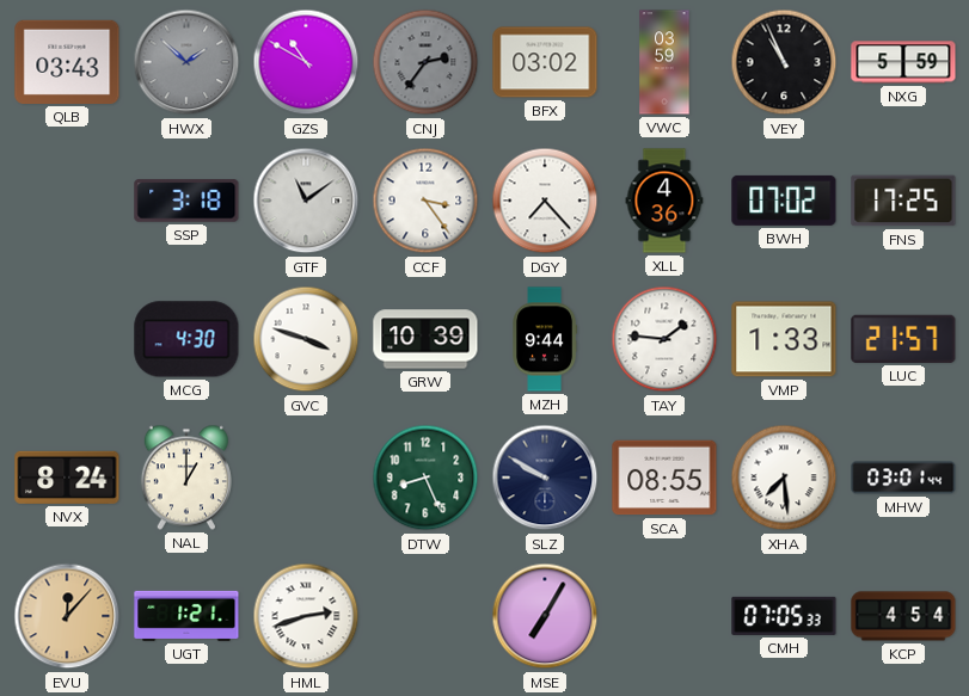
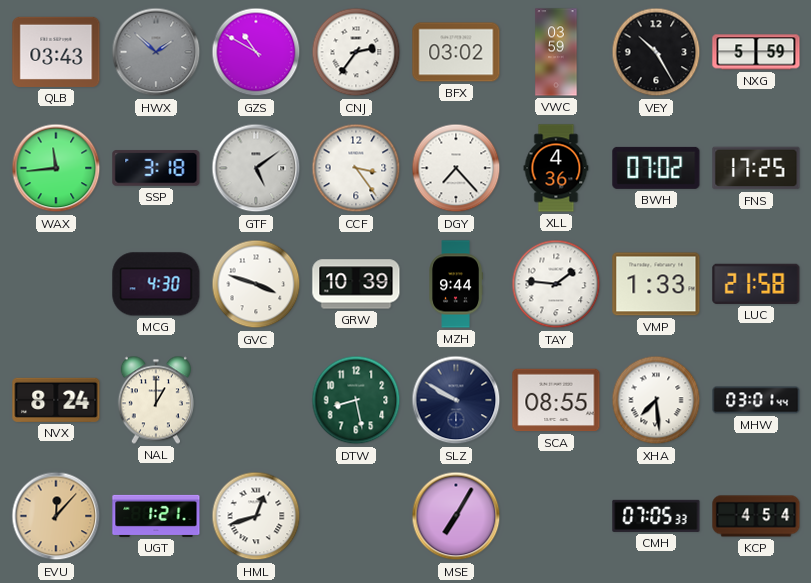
CNJ dial: grey -> white (356, 52)
VEY: 10:56 -> 10:25 (656, 52)
WAX: none -> 11:44 (56, 168)
GTF: 11:09 -> 5:09 (256, 168)
LUC: 21:57 -> 21:58 (756, 284)
DTW: 8:26 -> 8:28 (356, 400)
HML: 2:42 -> 12:42 (256, 516)
